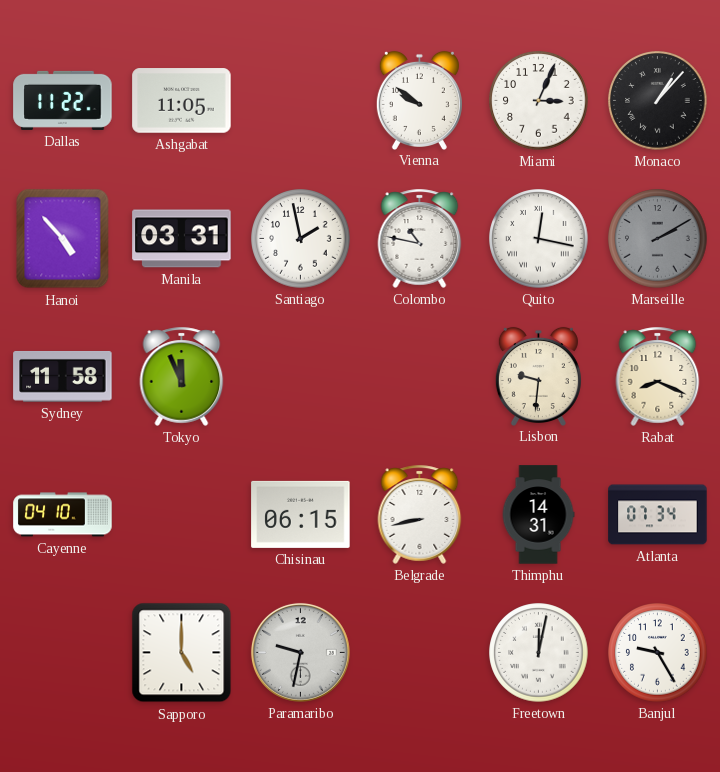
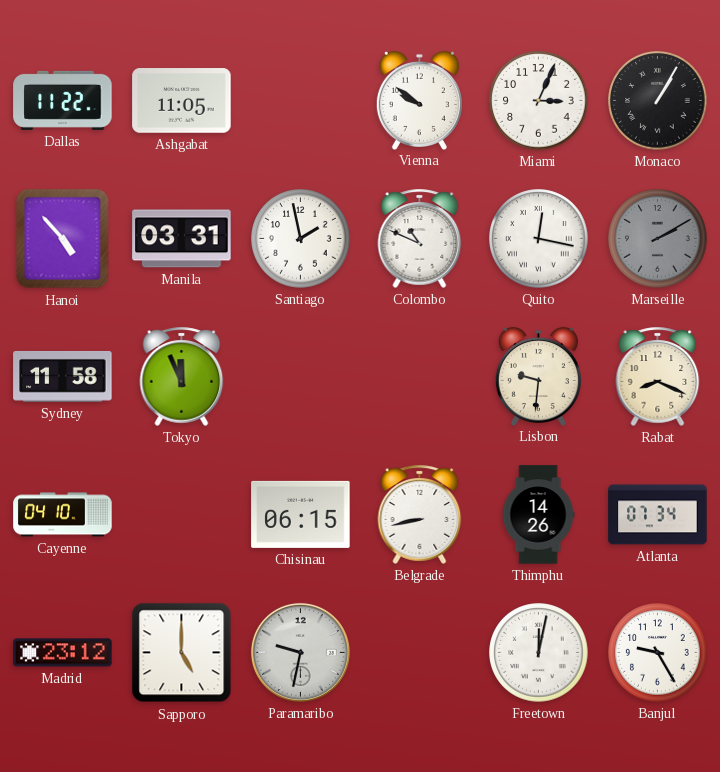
Monaco: 1:07 -> 1:05 (658, 101)
Colombo: 10:47 -> 10:49 (420, 238)
Thimphu: 14:31 -> 14:26 (538, 515)
Madrid: none -> 23:12 (63, 653)
